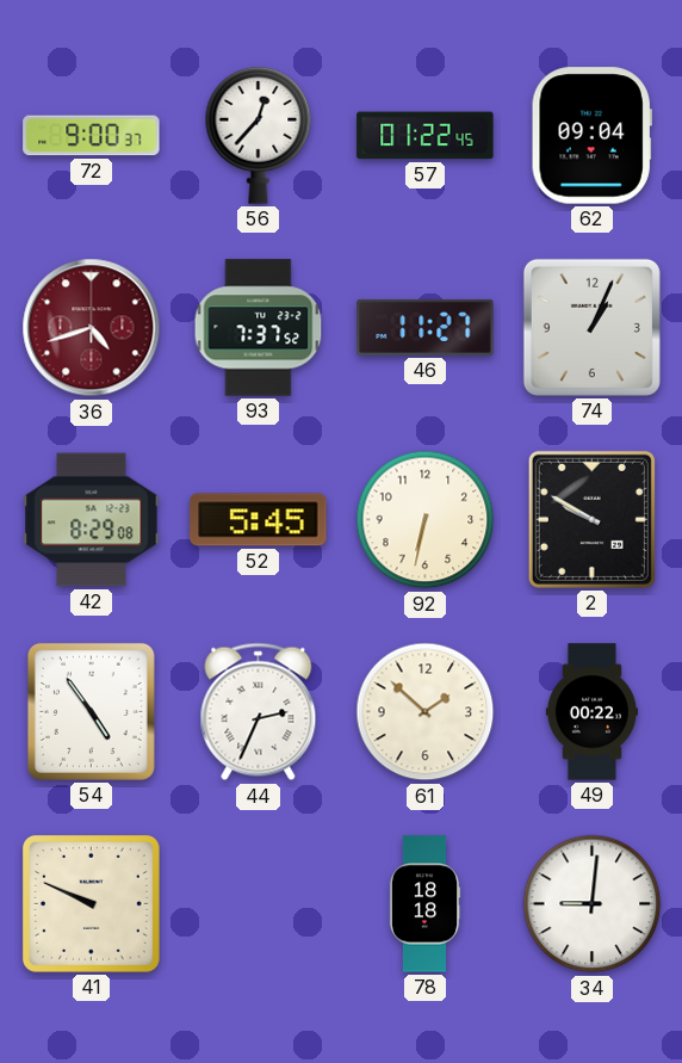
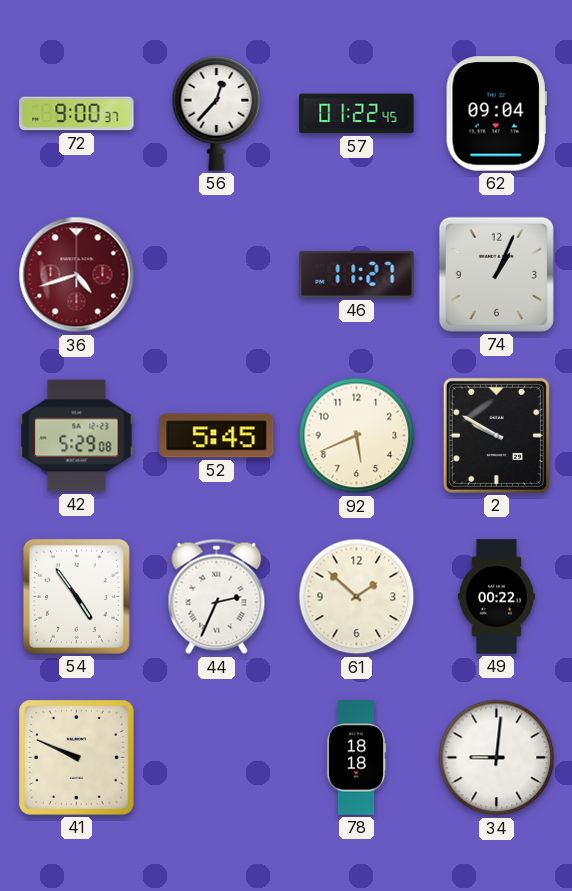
93: 7:37 -> none (259, 328)
42: 8:29 -> 5:29 (77, 436)
92: 6:32 -> 5:41 (357, 436)
